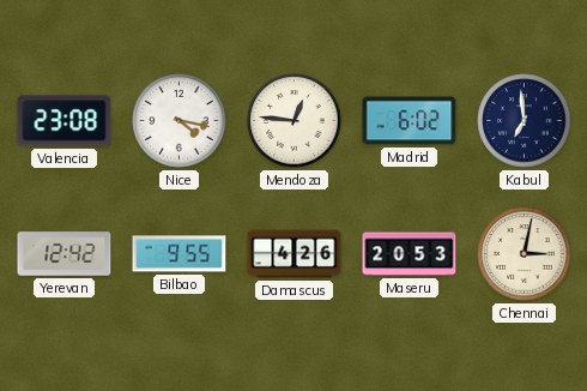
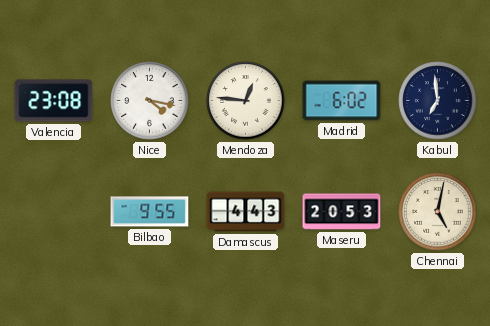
Yerevan: 12:42 -> none (65, 254)
Damascus: 4:26 -> 4:43 (246, 212)
Chennai: 3:02 -> 5:02 (438, 212)
